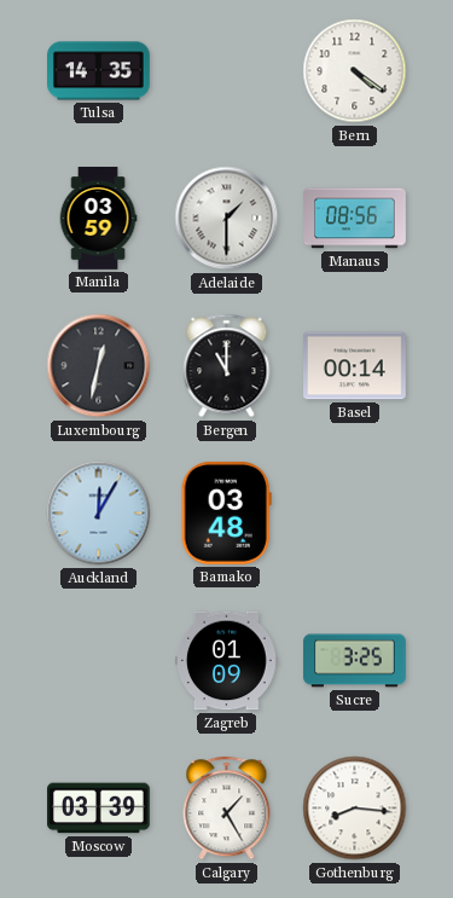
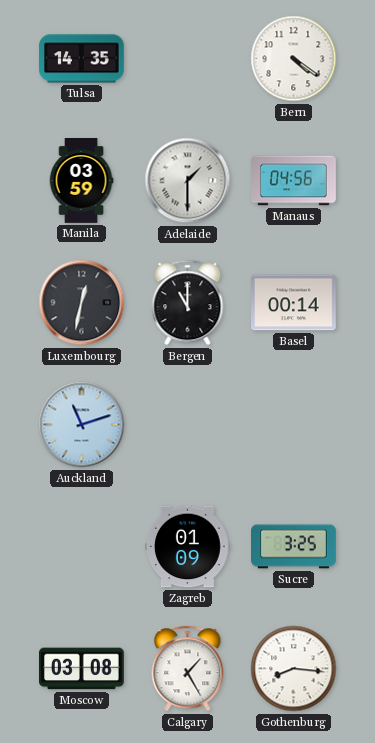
Manaus: 08:56 -> 04:56 (294, 181)
Auckland: 12:05 -> 11:12 (82, 425)
Bamako: 03:48 -> none (226, 512)
Moscow: 03:39 -> 03:08 (82, 669)
